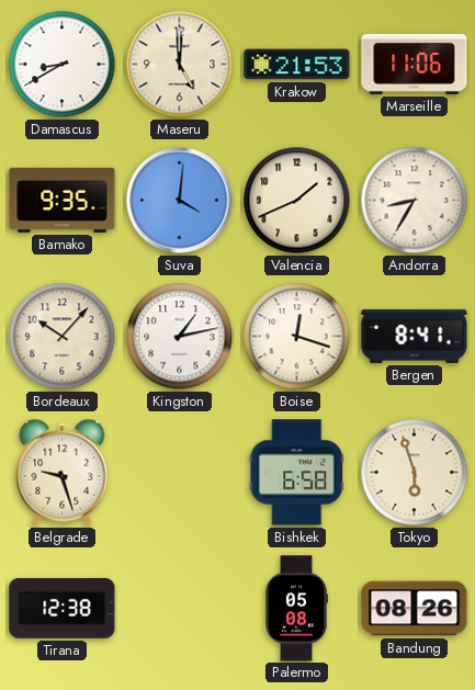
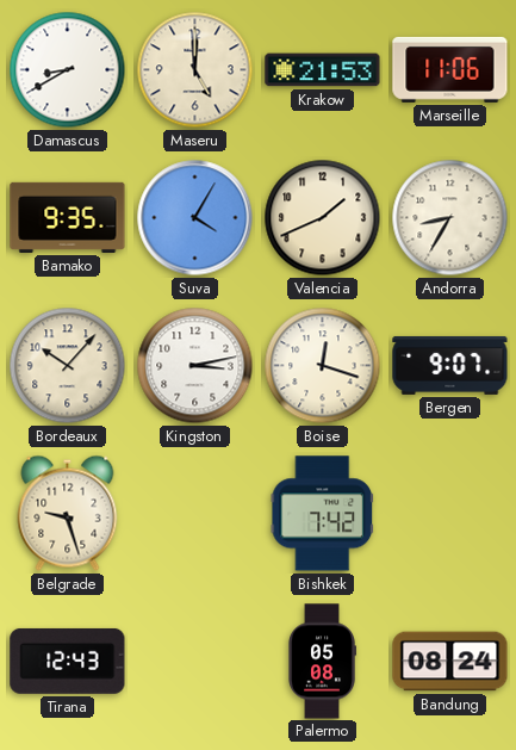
Suva: 4:01 -> 4:05 (195, 218)
Kingston: 1:13 -> 3:13 (195, 366)
Bergen: 8:41 -> 9:07 (450, 365)
Bishkek: 6:58 -> 7:42 (323, 514)
Tokyo: 5:57 -> none (415, 473)
Tirana: 12:38 -> 12:43 (68, 661)
Bandung: 08:26 -> 08:24 (450, 662)
